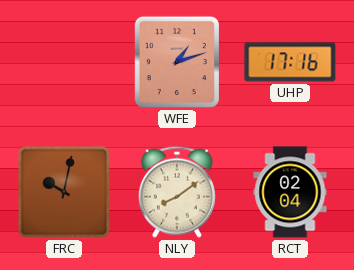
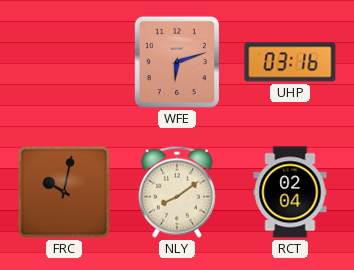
WFE: 1:12 -> 6:12 (177, 62)
UHP: 17:16 -> 03:16 (290, 62)
